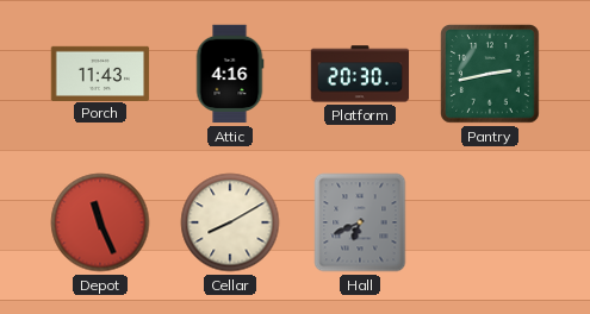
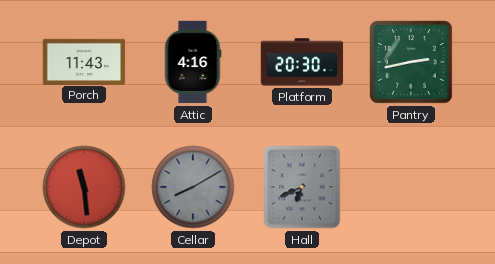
Depot: 11:26 -> 11:29 (84, 187)
Cellar dial: cream -> grey (193, 187)
